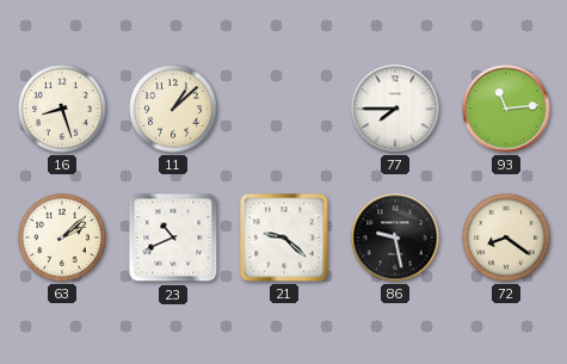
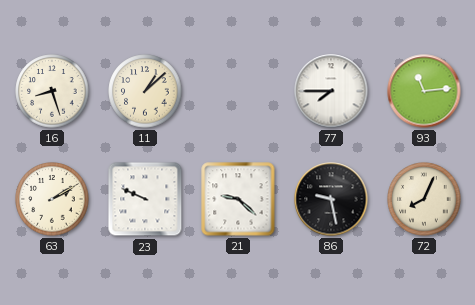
63: 2:08 -> 2:10 (52, 199)
23: 10:41 -> 9:49 (145, 199)
72: 8:21 -> 8:04 (424, 199)
